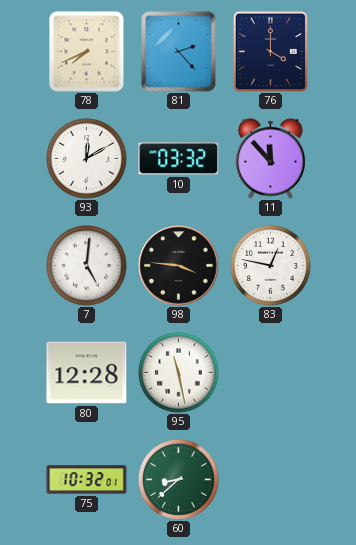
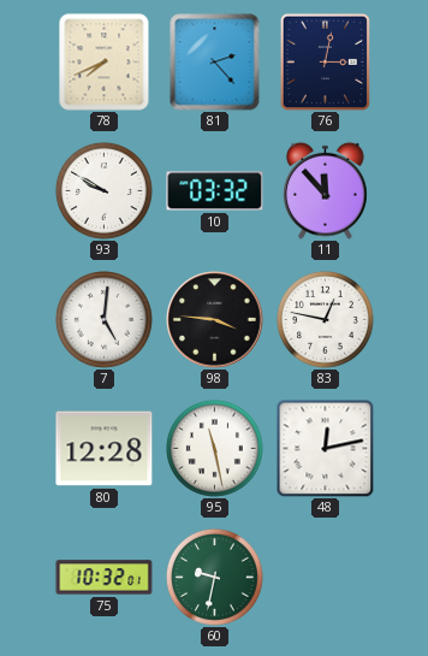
76: 4:00 -> 3:02 (325, 61)
93: 12:10 -> 9:50 (105, 191)
48: none -> 12:13 (325, 448)
60: 8:38 -> 9:32 (215, 578)
